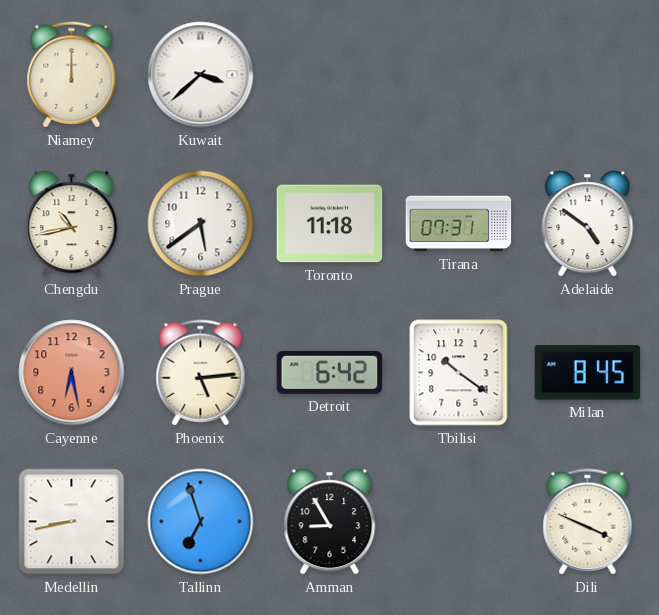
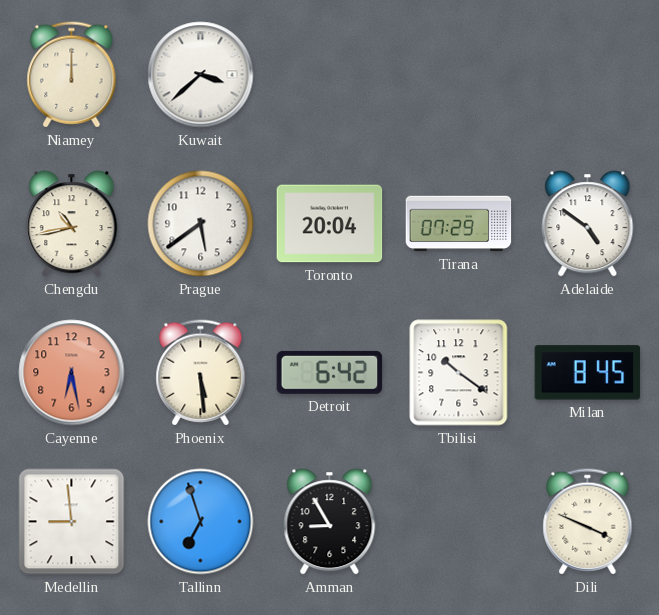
Toronto: 11:18 -> 20:04 (330, 224)
Tirana: 07:31 -> 07:29 (459, 224)
Phoenix: 5:14 -> 5:29 (201, 373)
Medellin: 8:43 -> 8:59 (72, 522)
